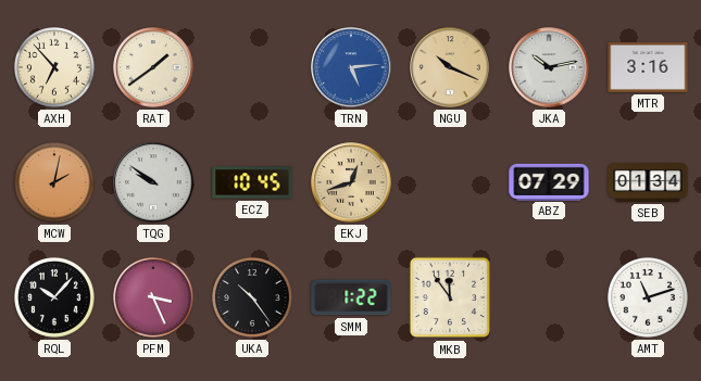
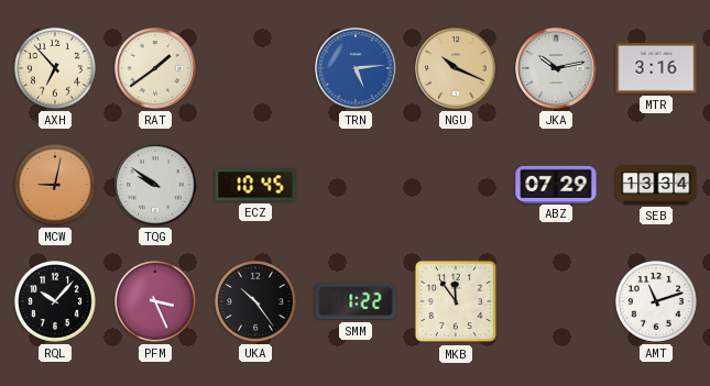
MCW: 2:02 -> 9:02 (55, 185)
EKJ: 12:42 -> none (351, 182)
SEB: 01:34 -> 13:34 (656, 185)
